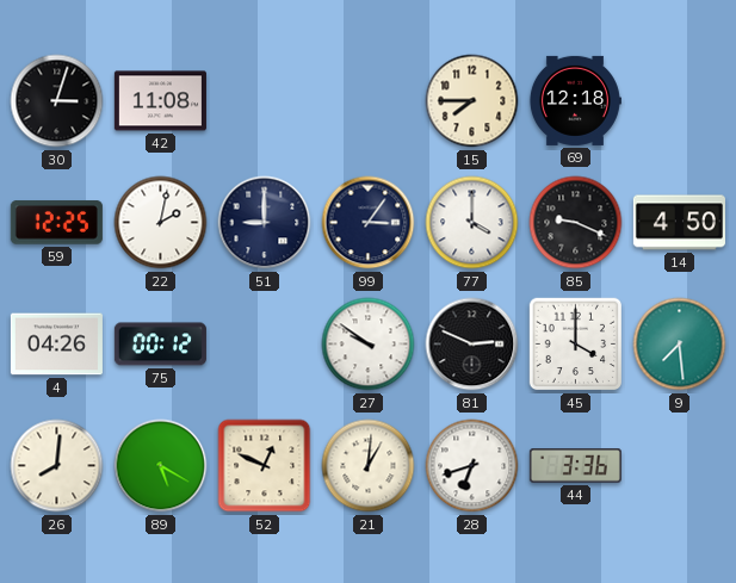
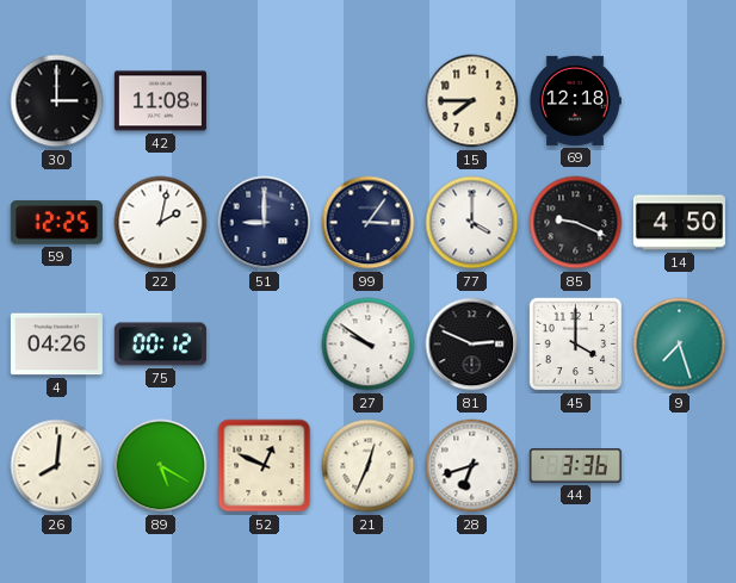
30: 3:03 -> 3:00 (57, 101)
9: 7:29 -> 7:27 (680, 345)
21: 1:01 -> 12:34 (369, 466)
